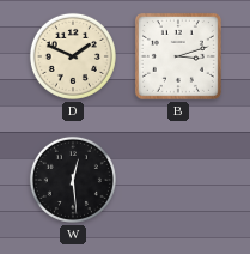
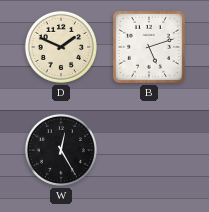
B: 3:12 -> 5:12 (149, 47)
W: 12:29 -> 12:25 (61, 150)
